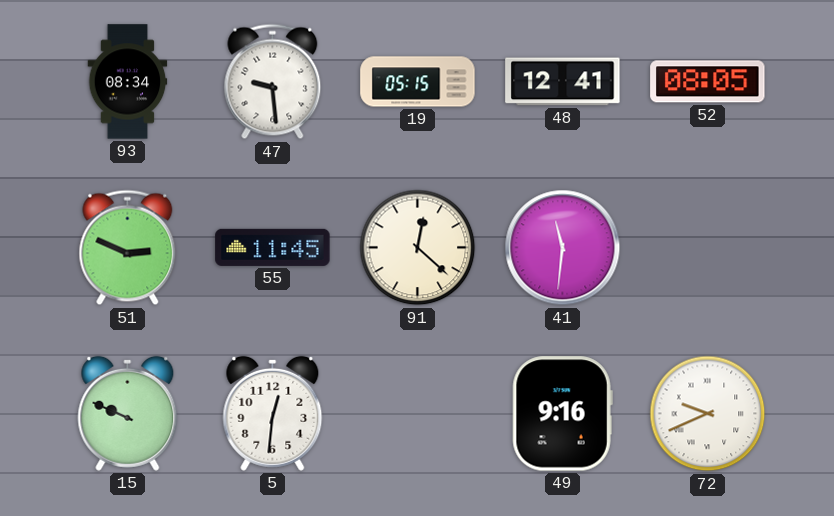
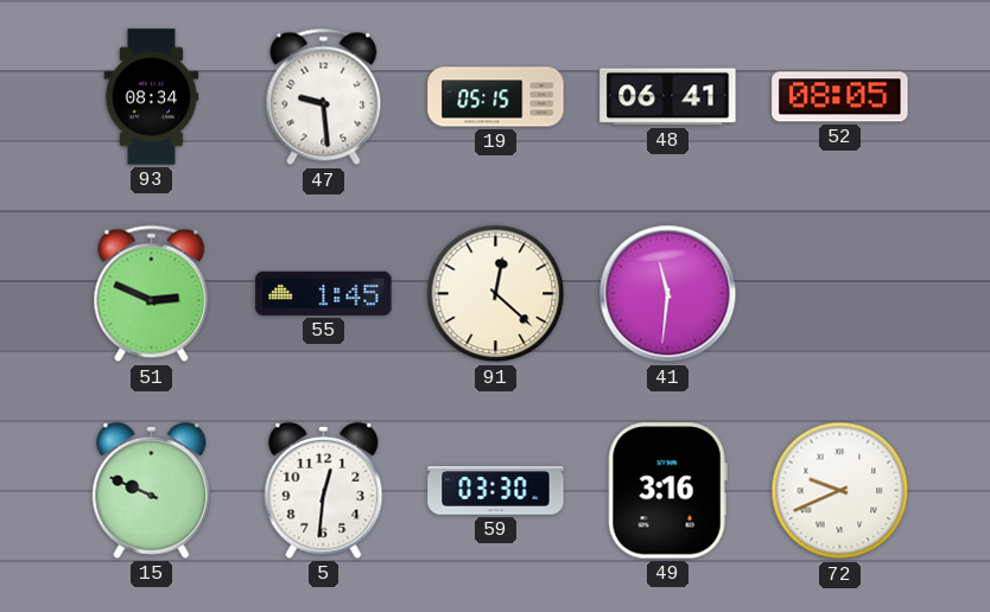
48: 12:41 -> 06:41 (668, 97)
55: 11:45 -> 1:45 (324, 293)
59: none -> 03:30 (496, 491)
49: 9:16 -> 3:16 (667, 491)
